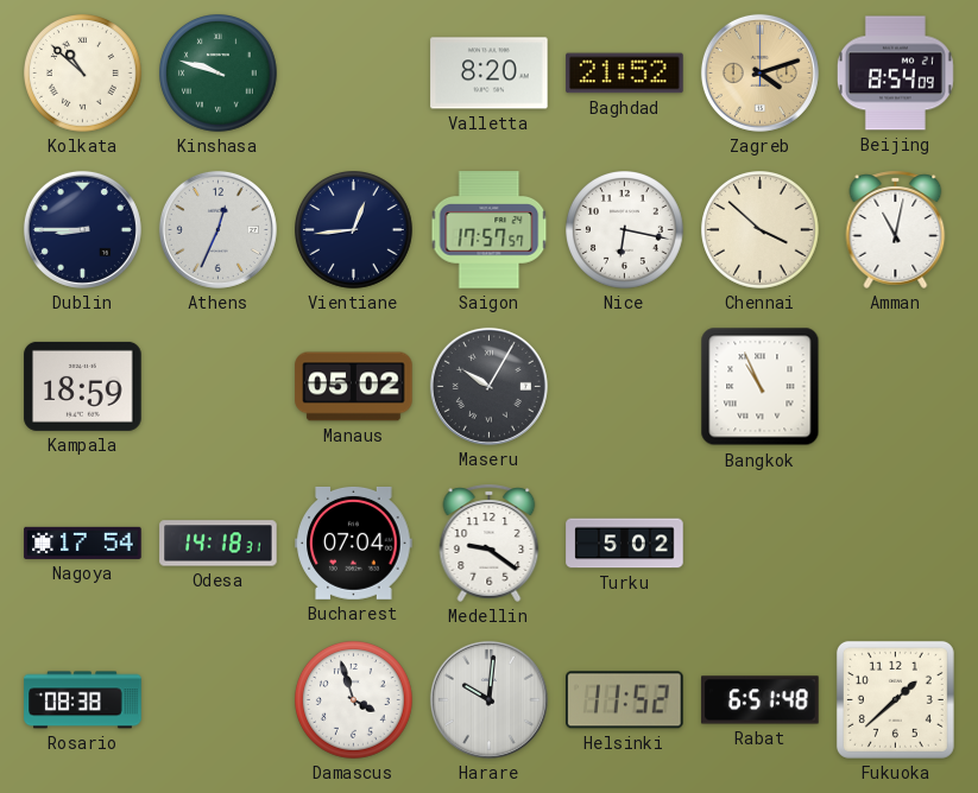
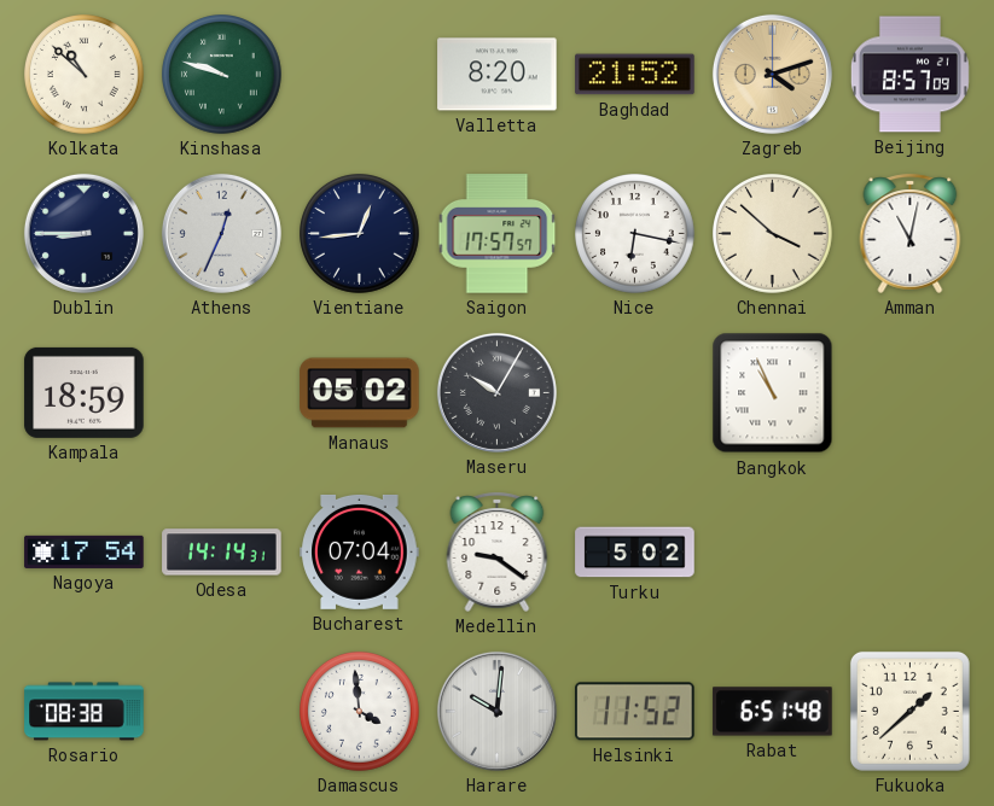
Beijing: 8:54 -> 8:57 (909, 75)
Odesa: 14:18 -> 14:14 (222, 553)
Damascus: 3:57 -> 3:59 (360, 712)
